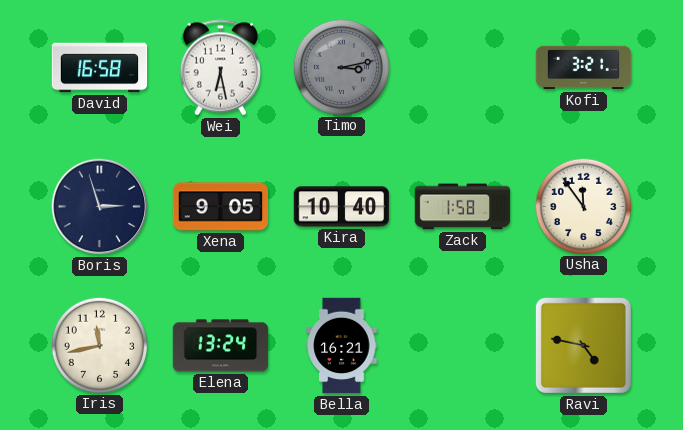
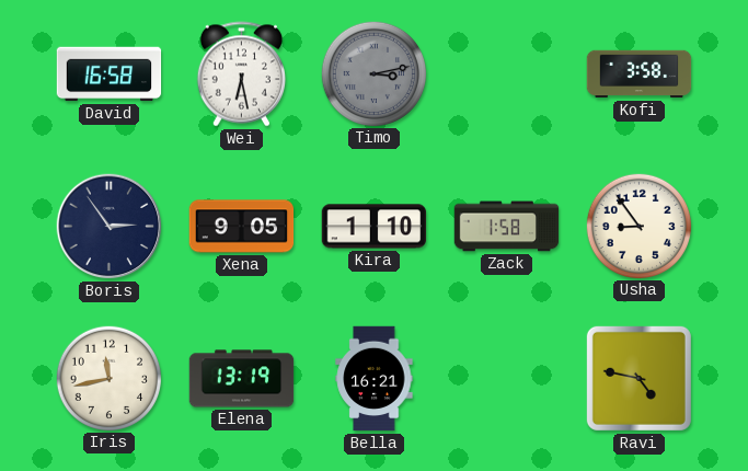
Kofi: 3:21 -> 3:58 (640, 74)
Boris: 2:57 -> 2:54 (110, 227)
Kira: 10:40 -> 1:10 (375, 227)
Usha: 11:54 -> 8:54 (638, 226)
Elena: 13:24 -> 13:19 (242, 379)
